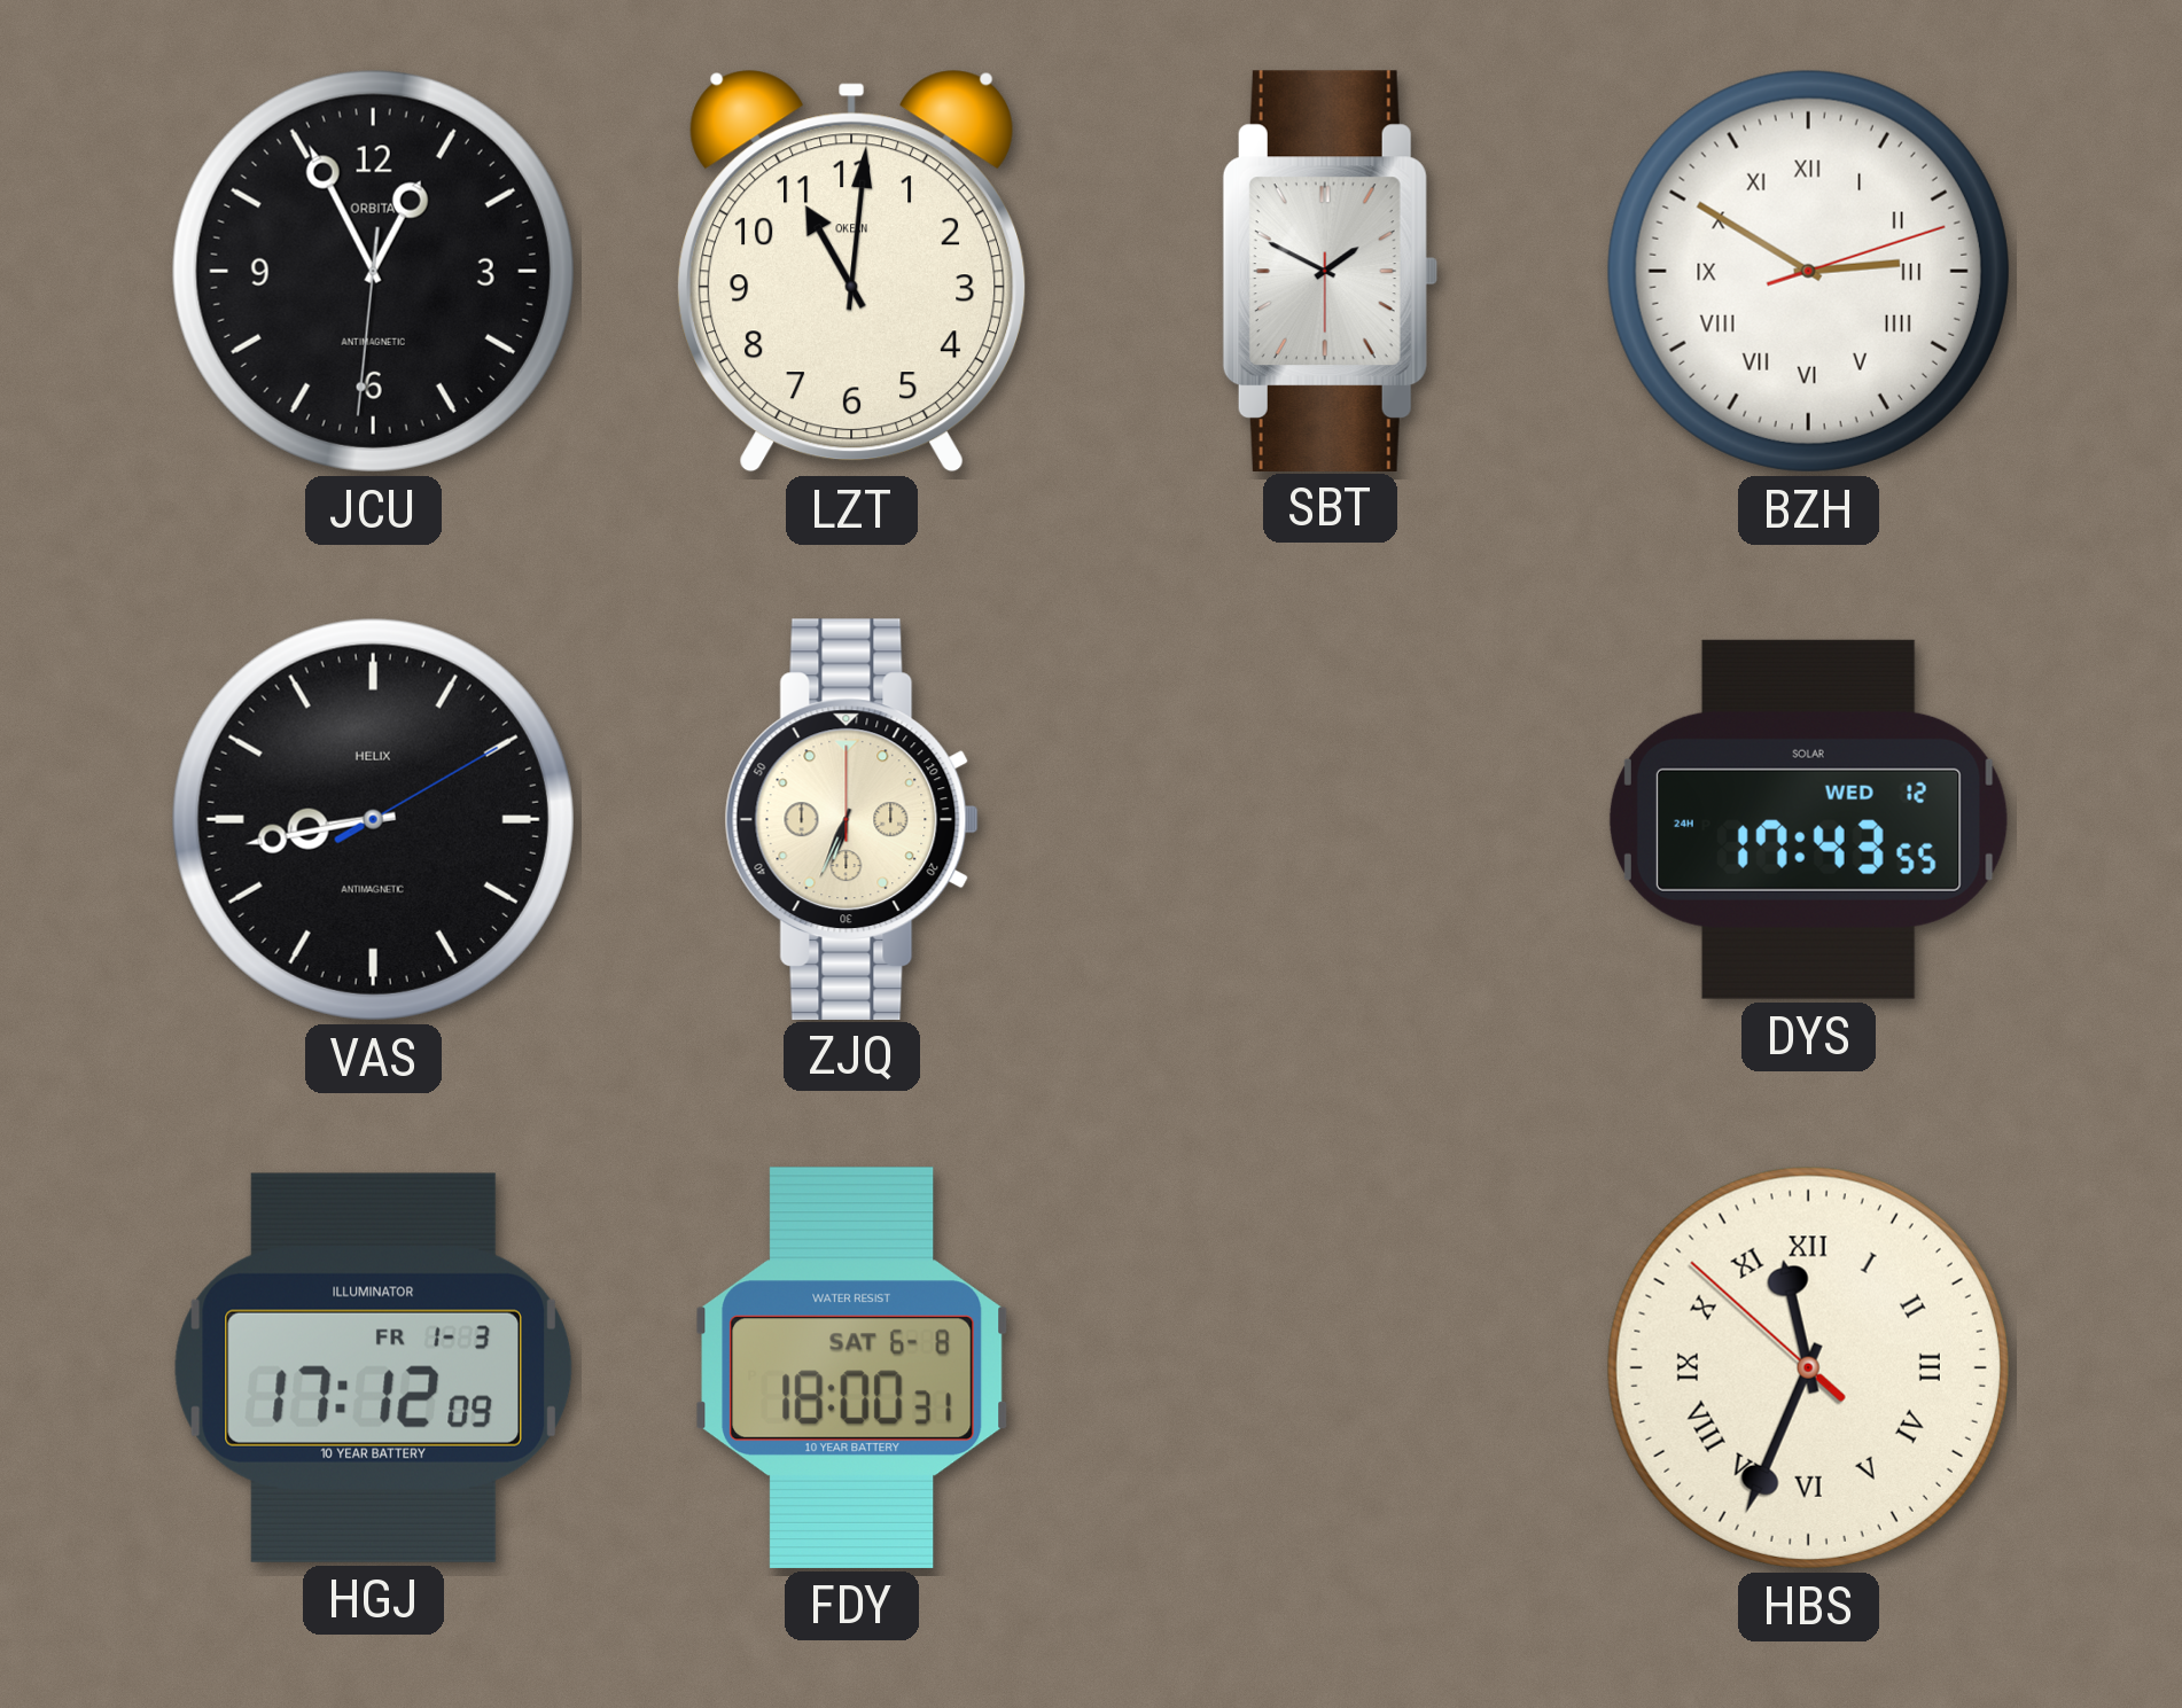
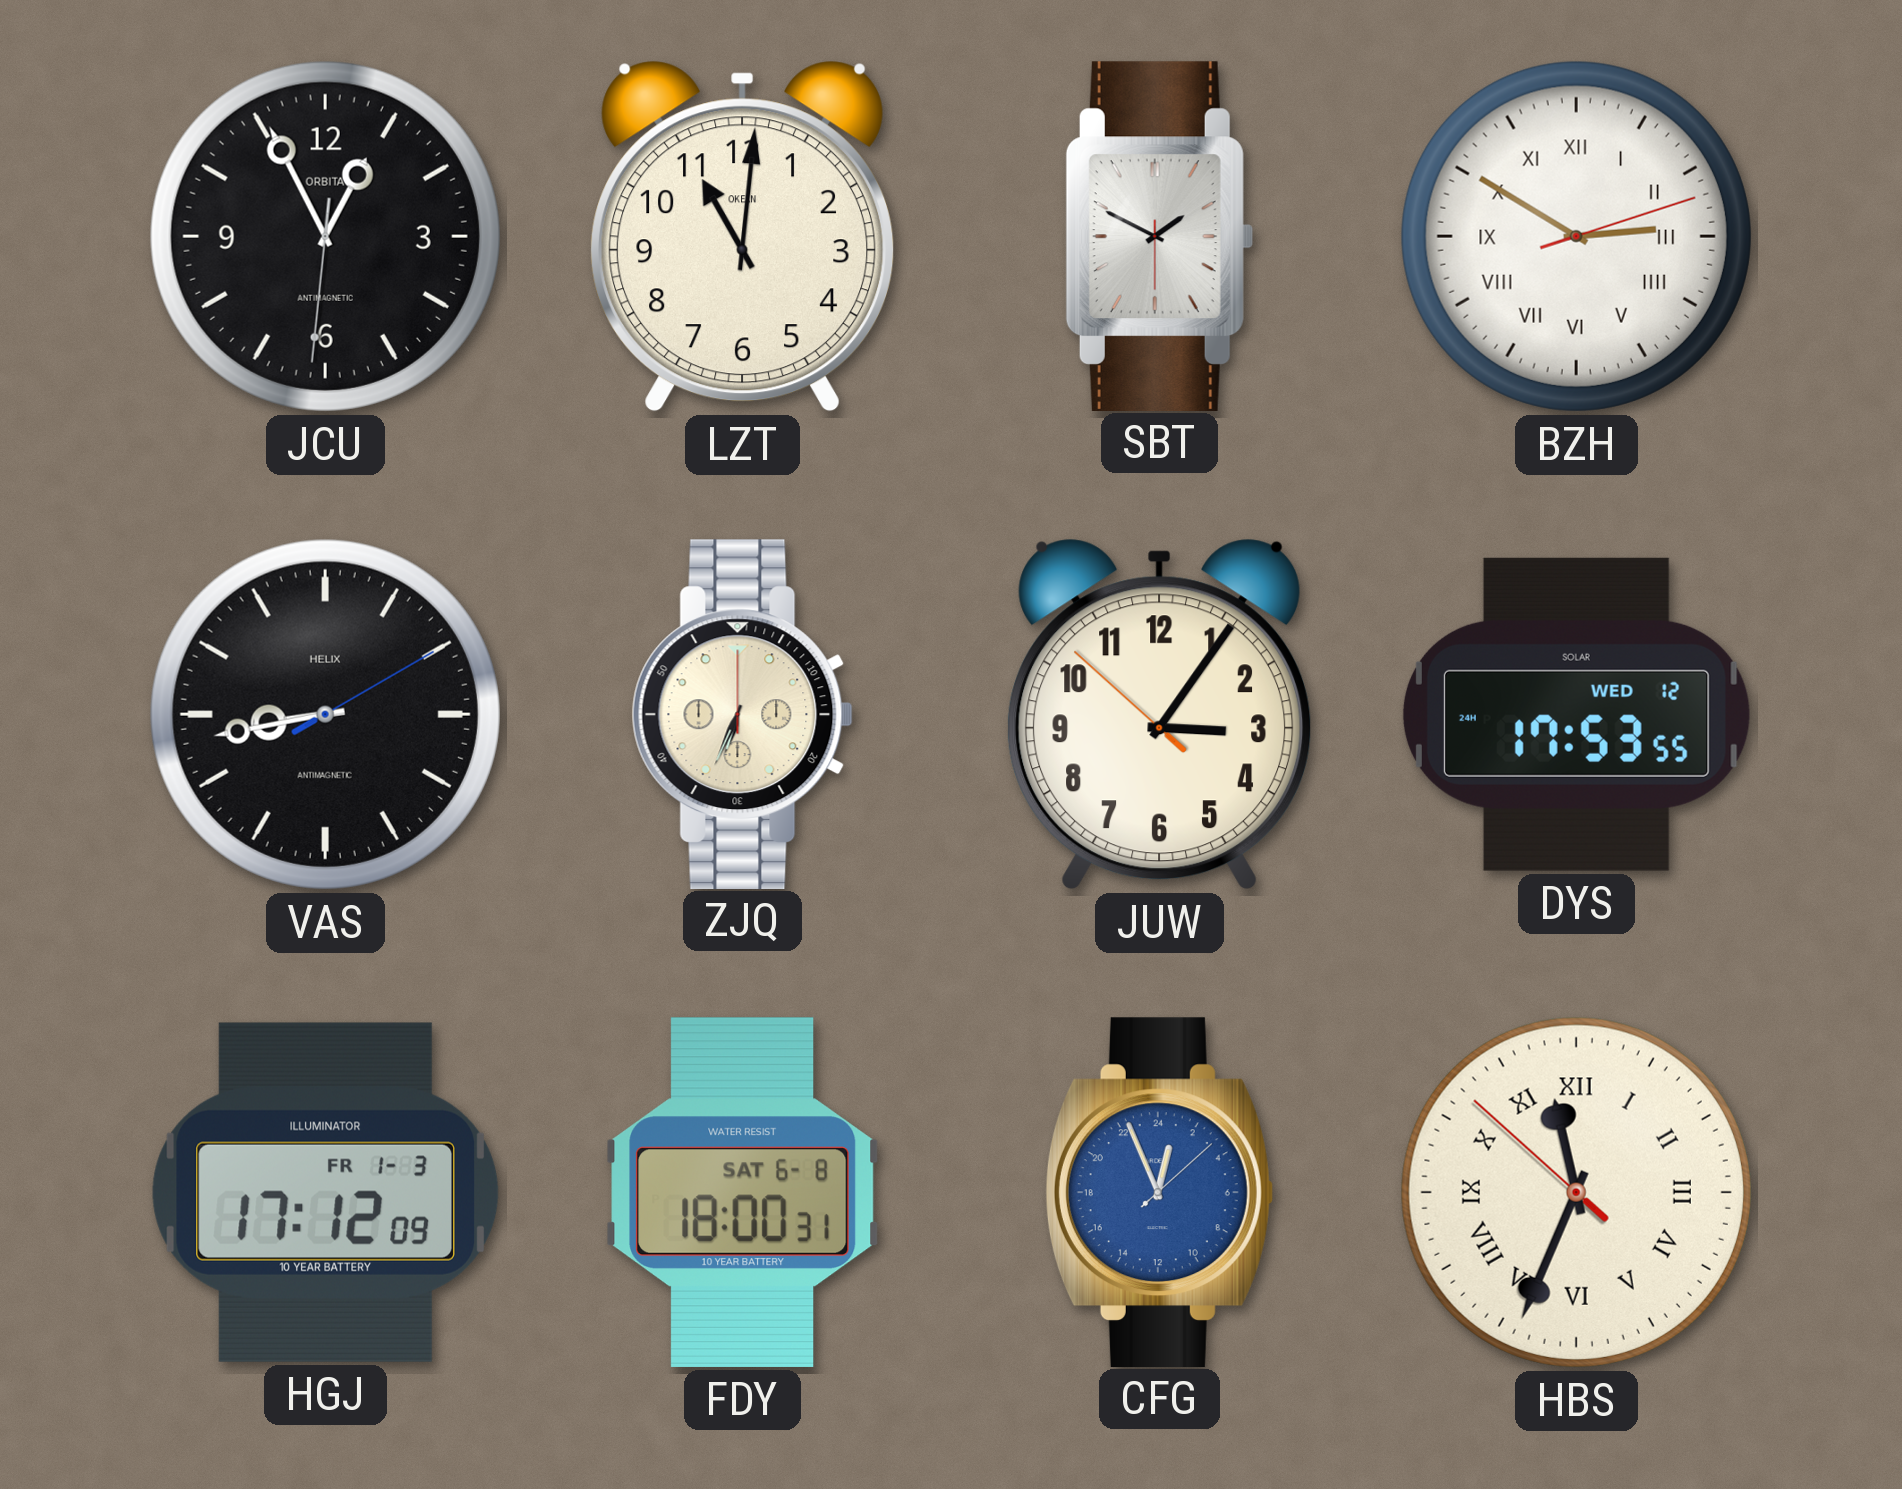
JUW: none -> 3:05 (1160, 714)
DYS: 17:43 -> 17:53 (1576, 714)
CFG: none -> 0:56 (1159, 1192)
